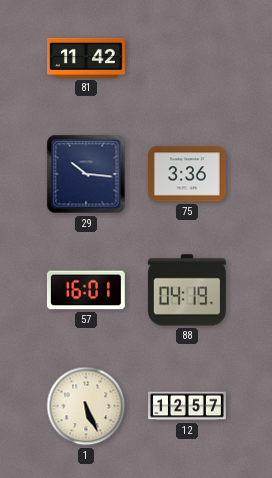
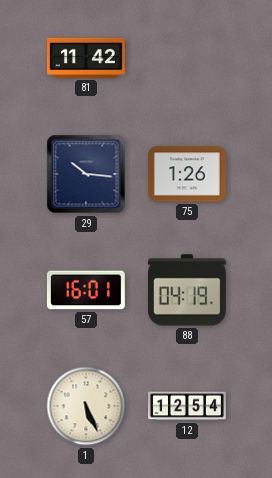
75: 3:36 -> 1:26 (188, 174)
12: 12:57 -> 12:54 (188, 406)
